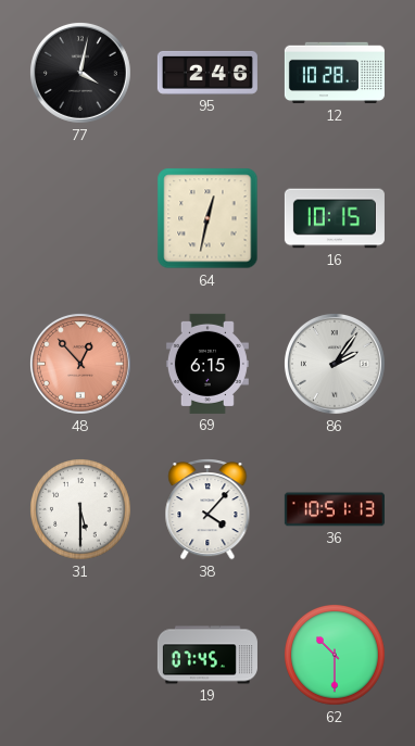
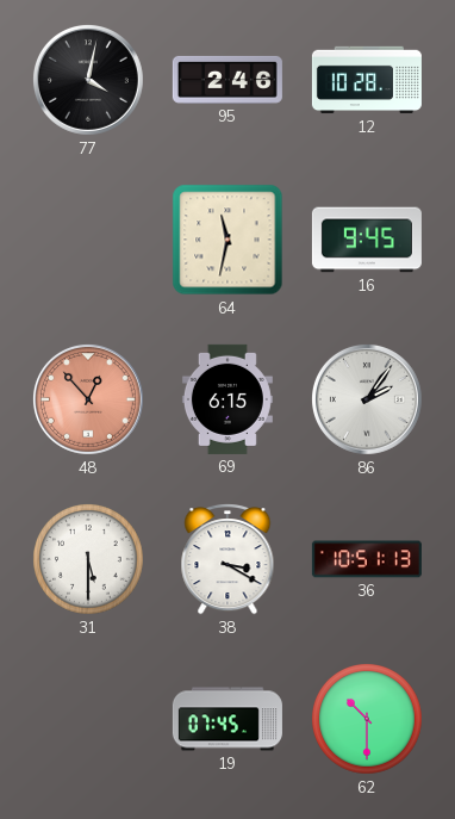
64: 12:32 -> 11:32 (227, 240)
16: 10:15 -> 9:45 (367, 240)
38: 4:07 -> 3:20 (227, 560)
